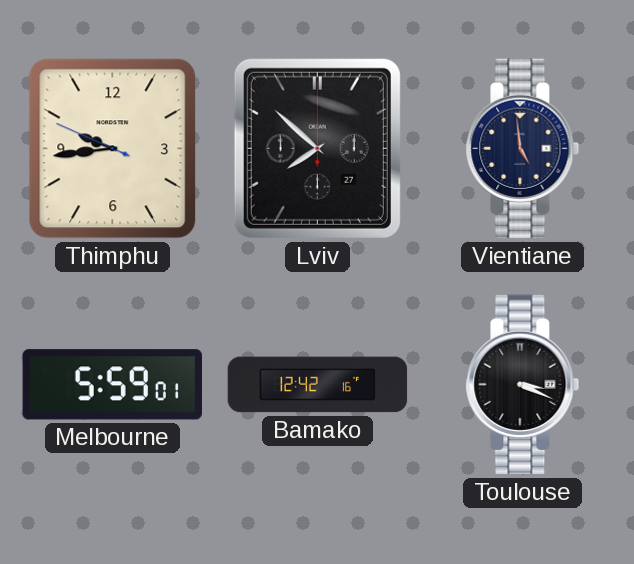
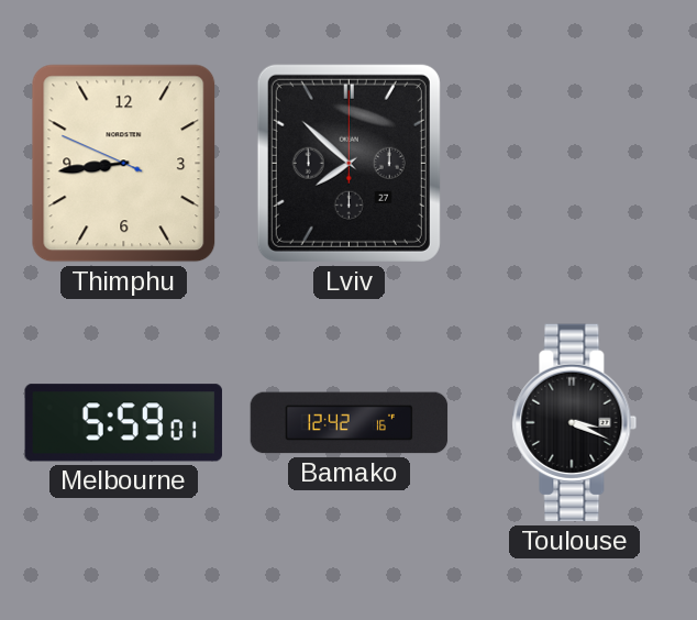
Thimphu: 9:43 -> 8:43 (124, 164)
Vientiane: 4:59 -> none (523, 149)
